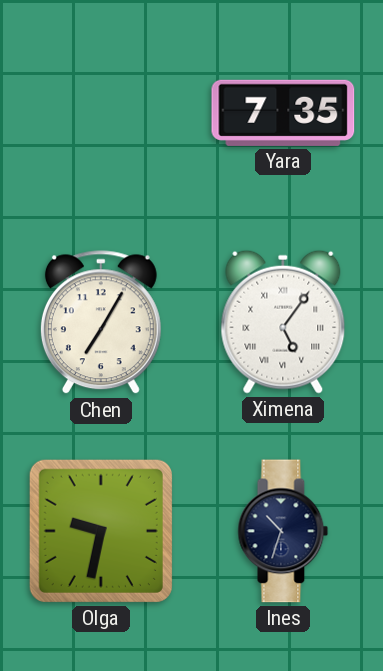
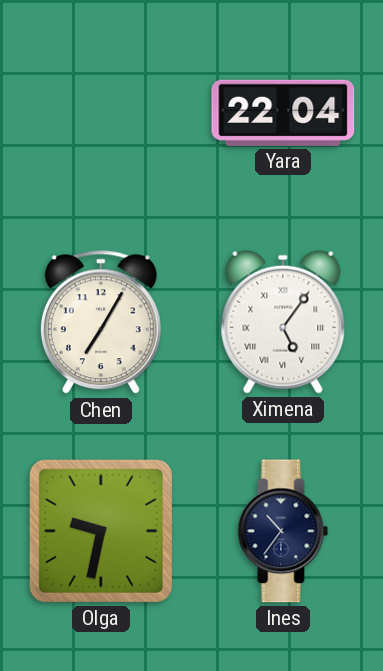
Yara: 7:35 -> 22:04 (283, 113)
Ines: 10:33 -> 10:36 (283, 531)
